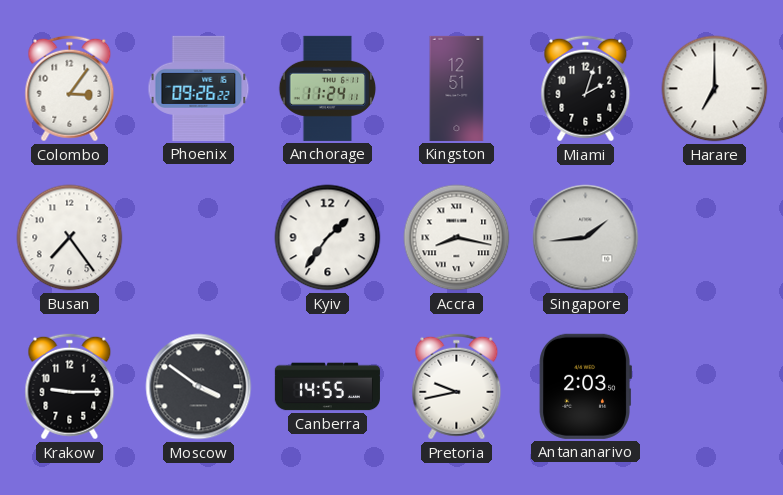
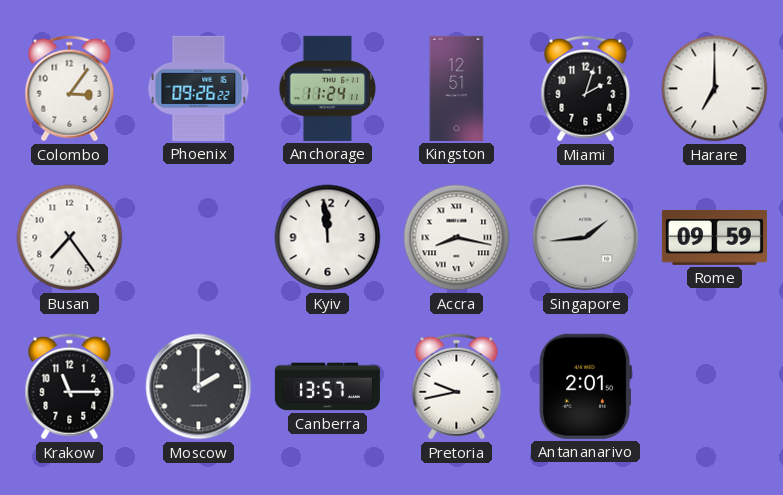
Kyiv: 1:36 -> 11:59 (328, 238)
Rome: none -> 09:59 (714, 237)
Krakow: 9:15 -> 11:15 (70, 387)
Moscow: 3:51 -> 2:00 (199, 387)
Canberra: 14:55 -> 13:57 (327, 387)
Antananarivo: 2:03 -> 2:01 (585, 386)
